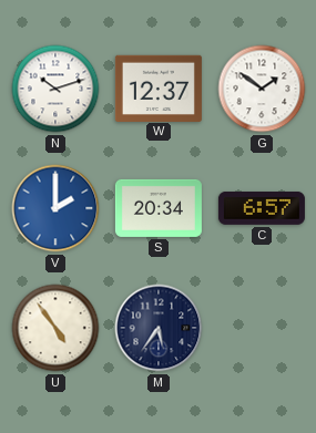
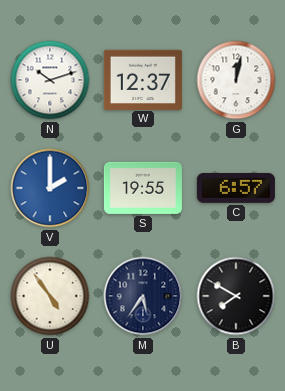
G: 1:51 -> 12:02 (236, 80)
S: 20:34 -> 19:55 (143, 188)
B: none -> 7:50 (236, 296)
